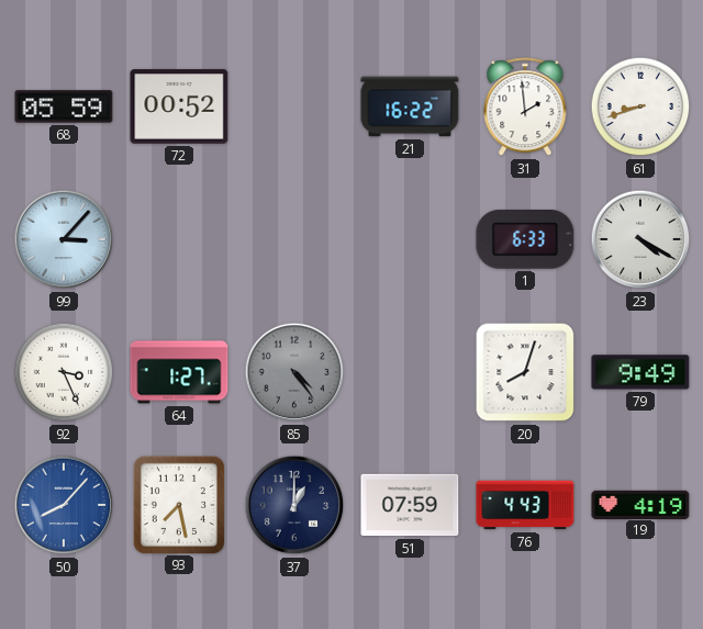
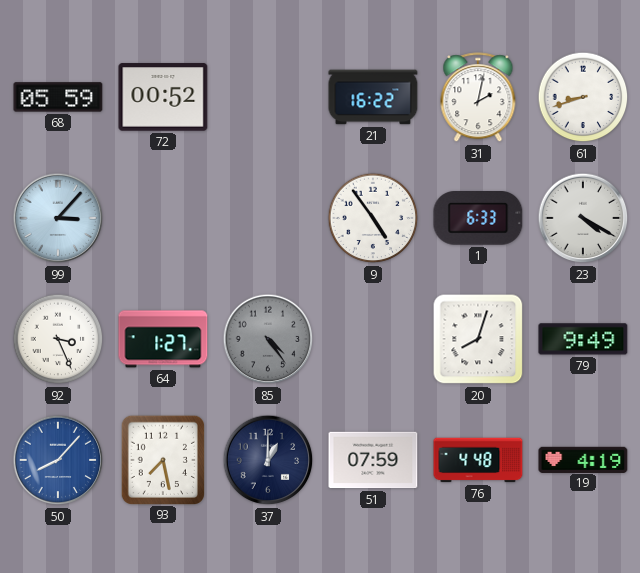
31: 1:59 -> 2:02 (478, 98)
9: none -> 4:54 (373, 218)
76: 4:43 -> 4:48 (478, 460)
